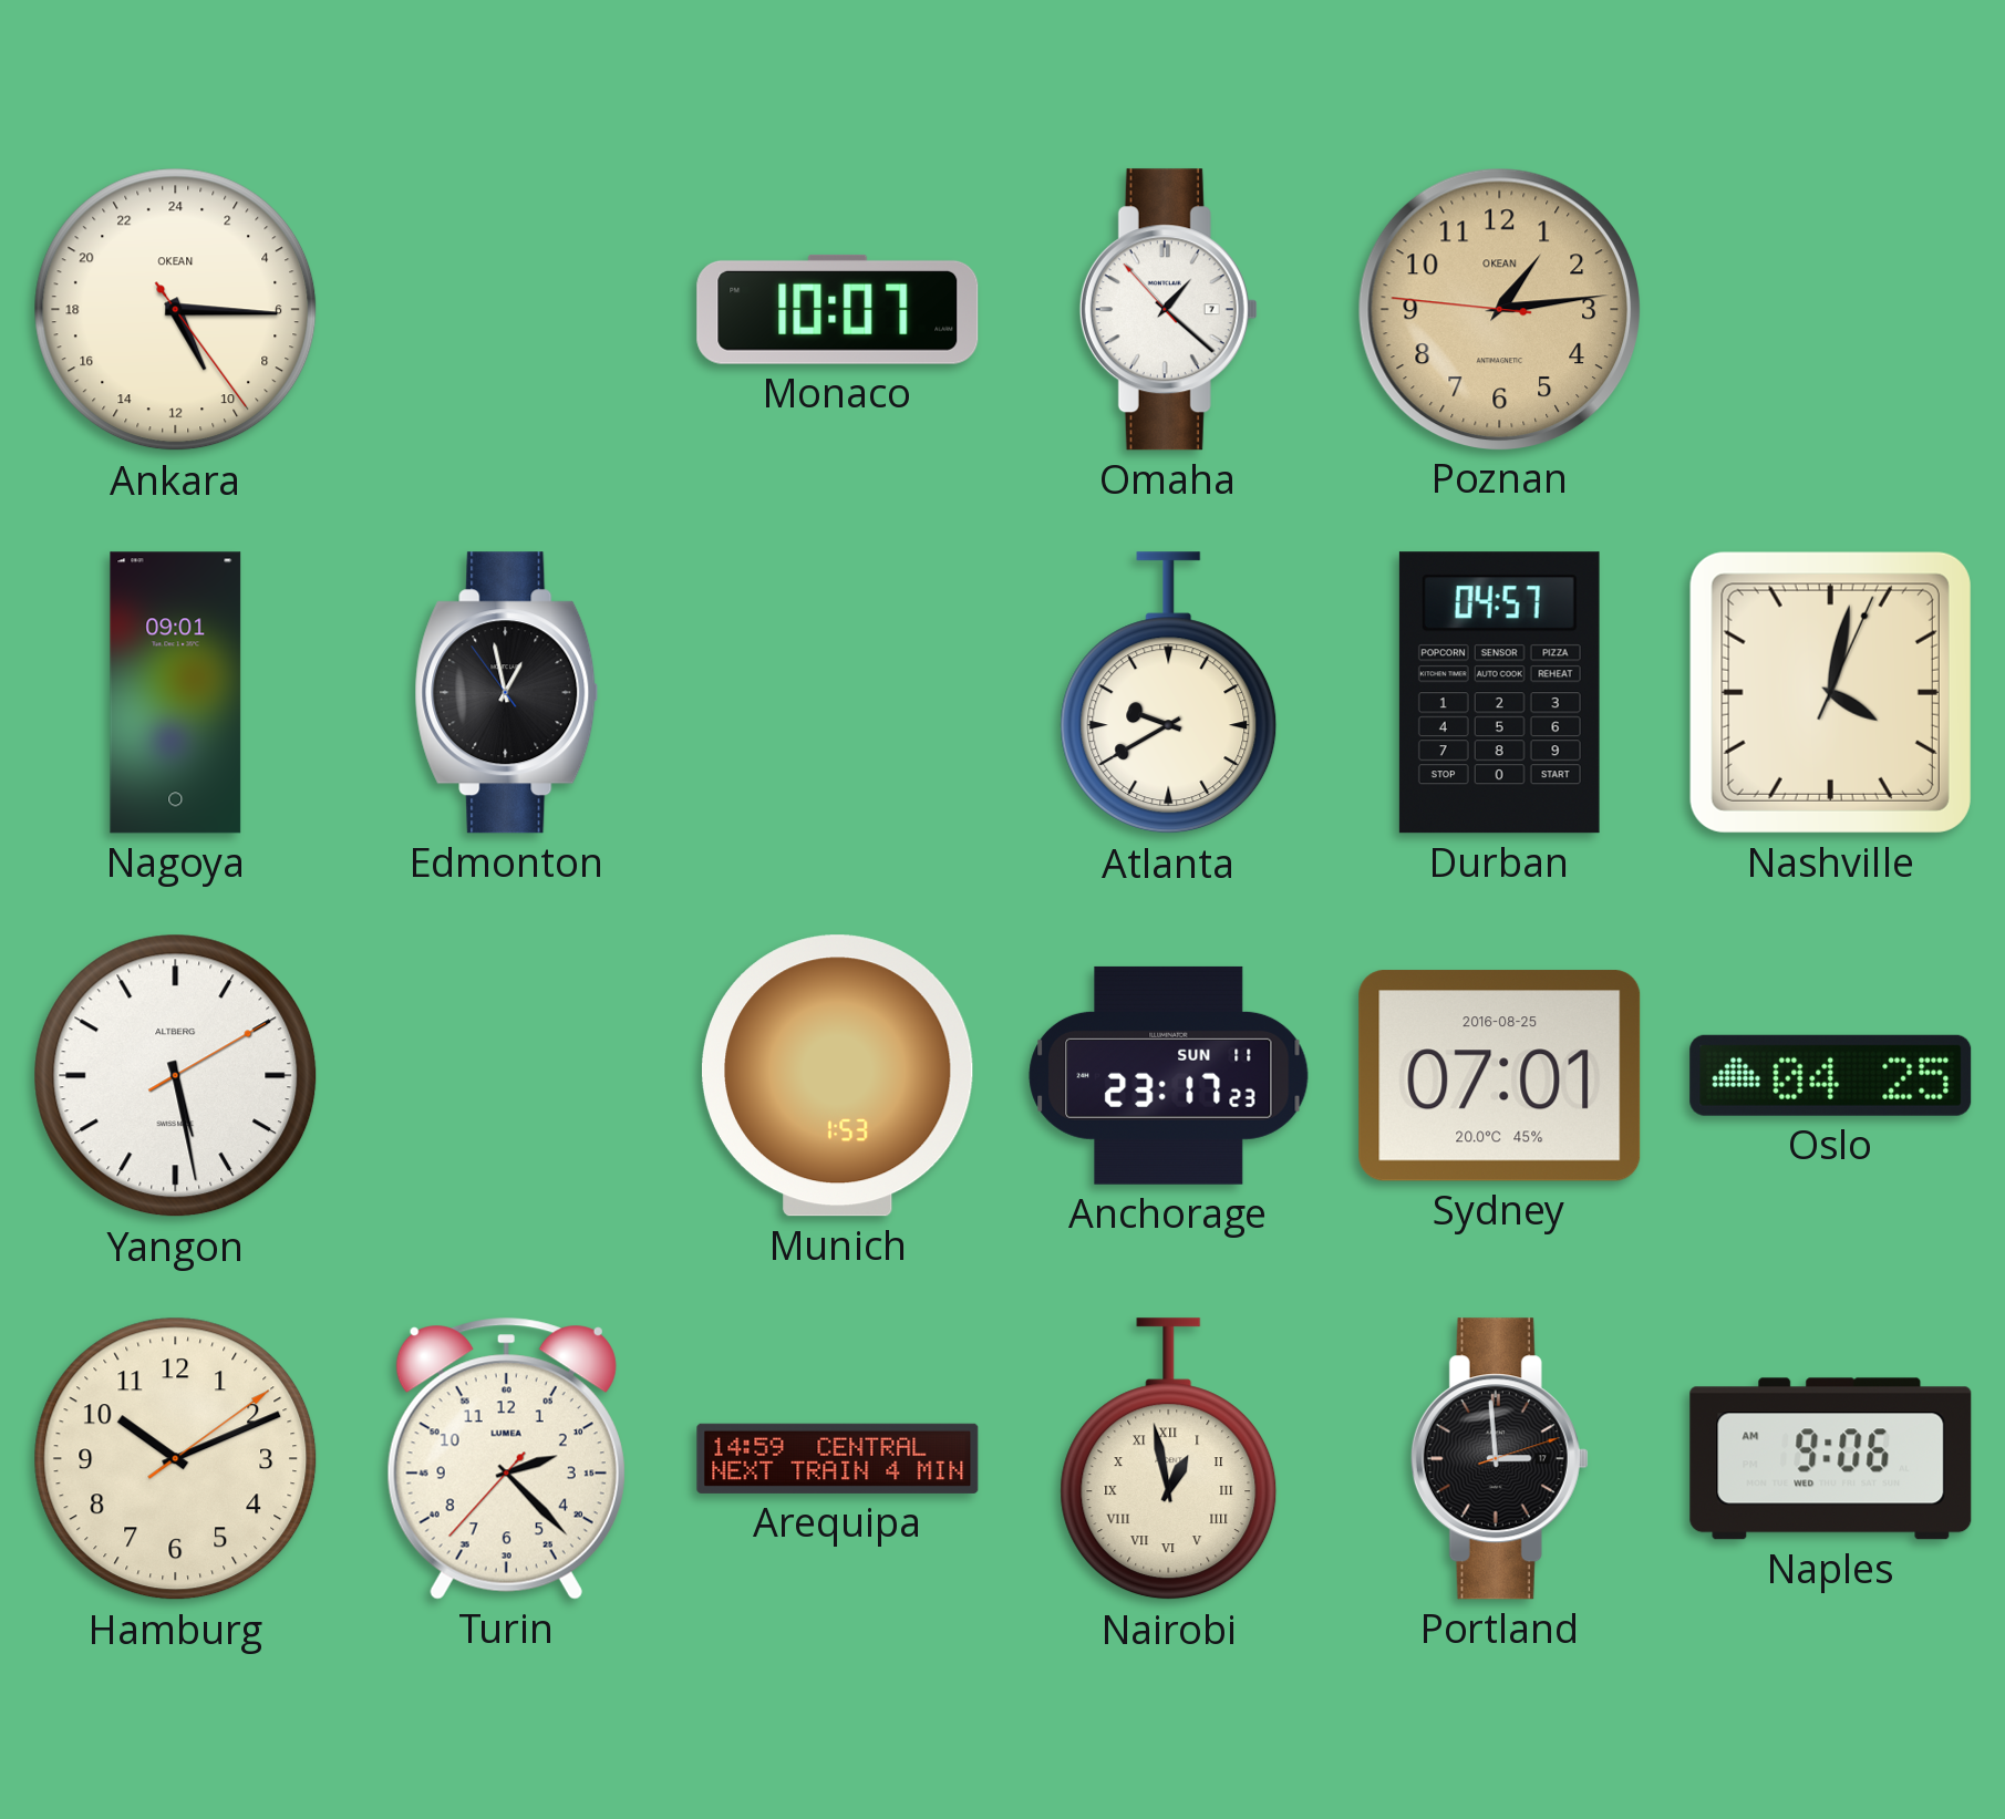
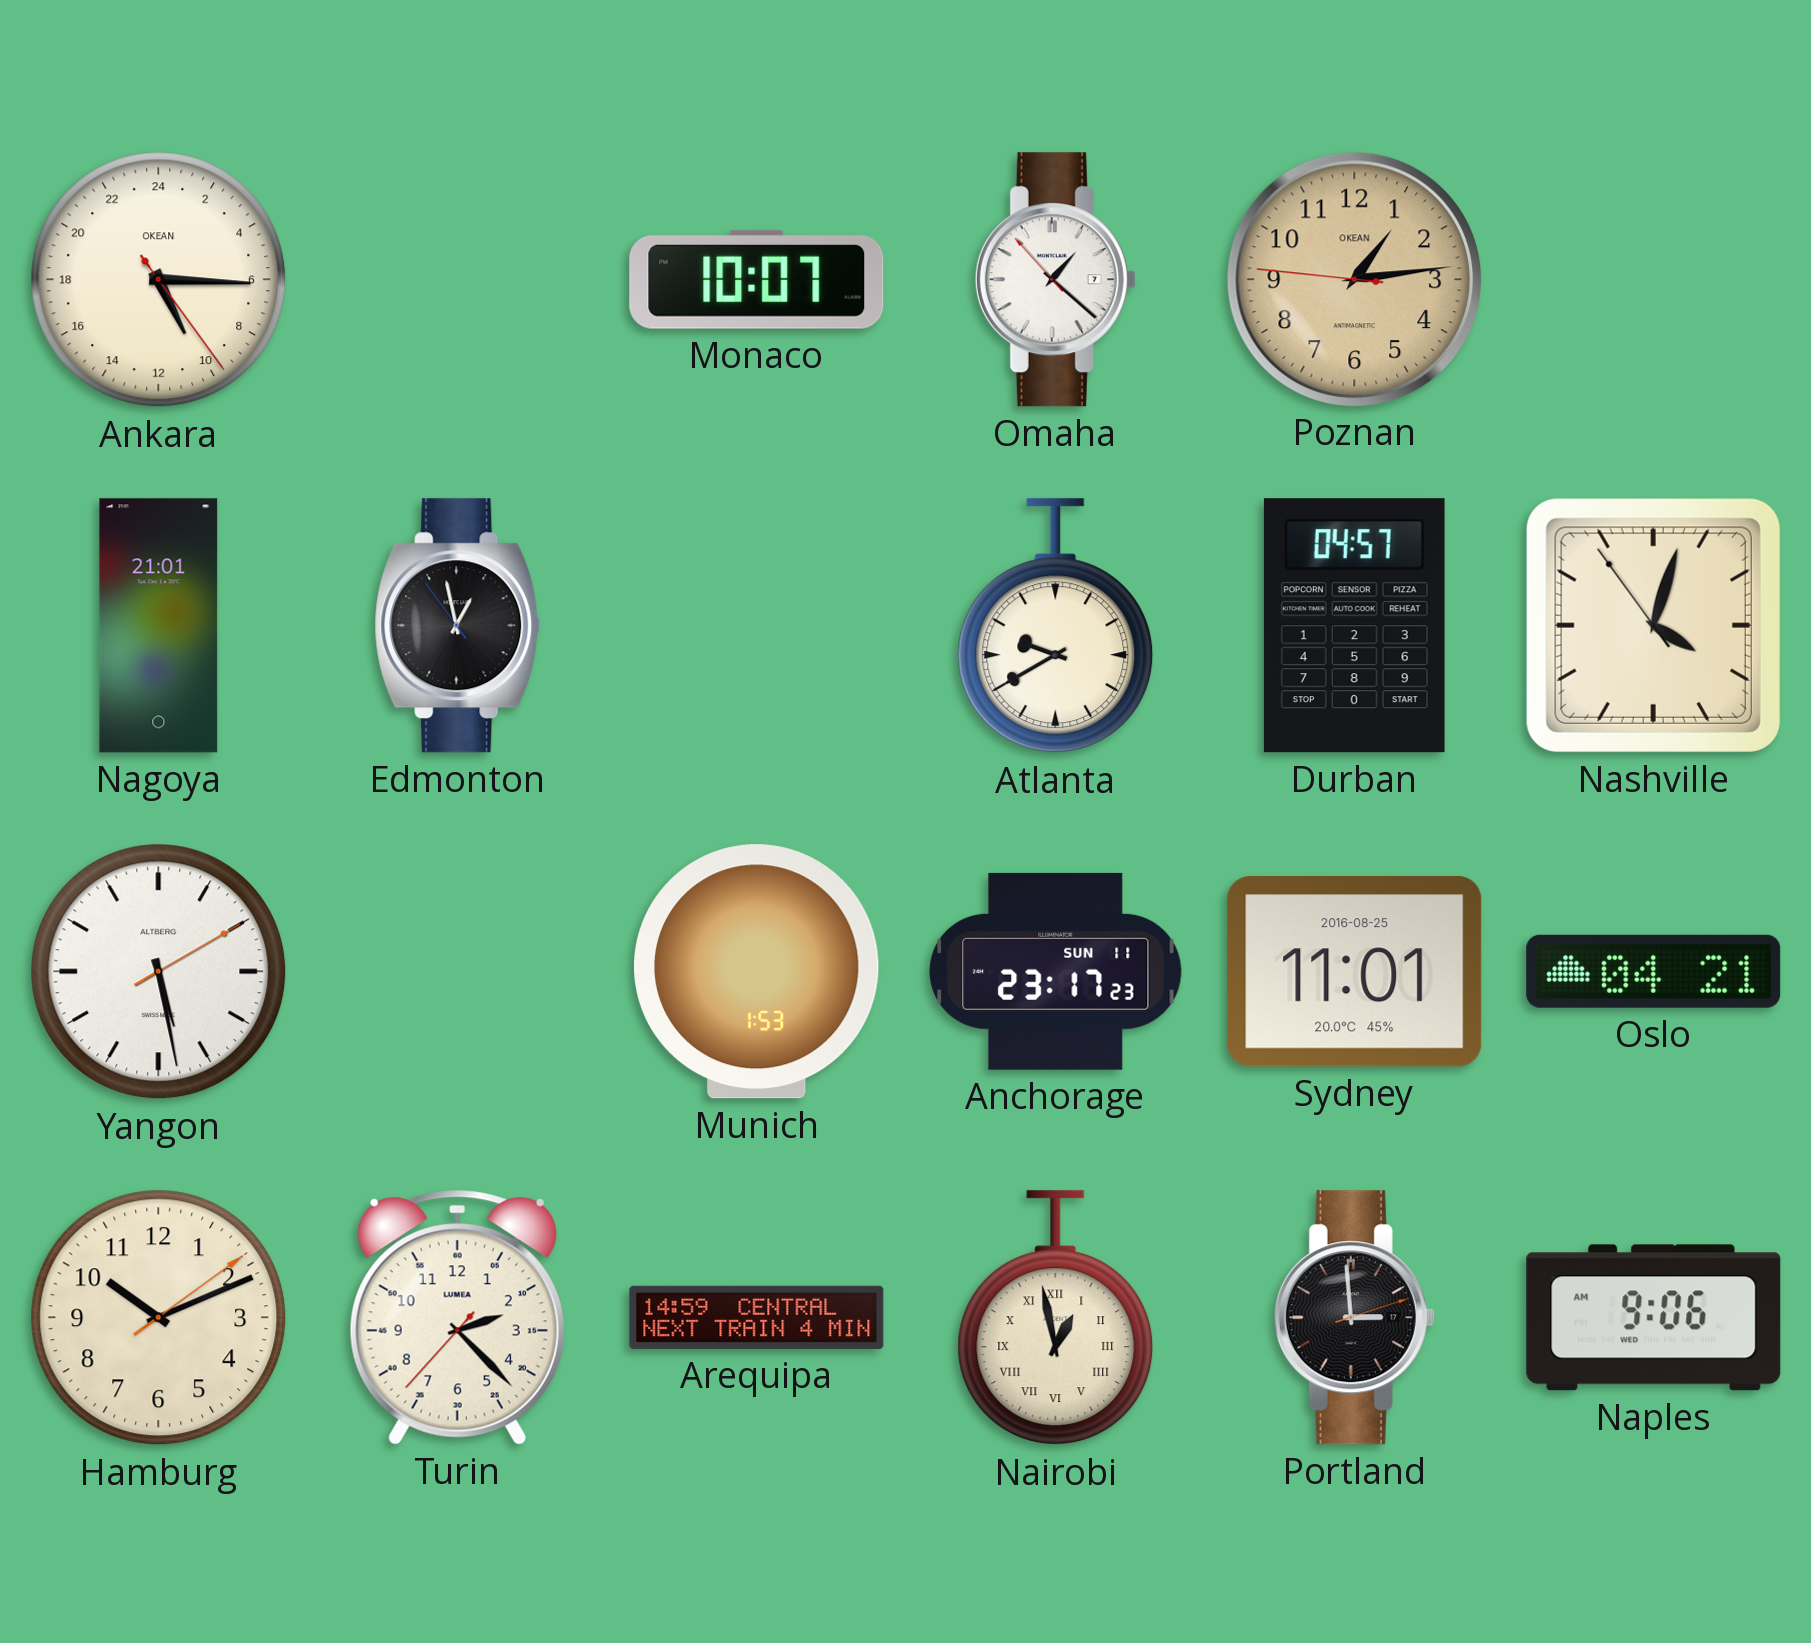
Nagoya: 09:01 -> 21:01 (159, 626)
Nashville: 4:02:04 -> 4:02:54 (1653, 625)
Sydney: 07:01 -> 11:01 (1355, 972)
Oslo: 04:25 -> 04:21 (1654, 971)
